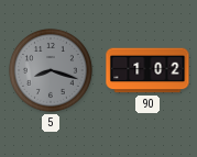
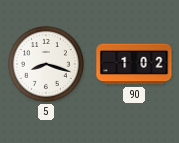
5 dial: grey -> white (46, 64)
